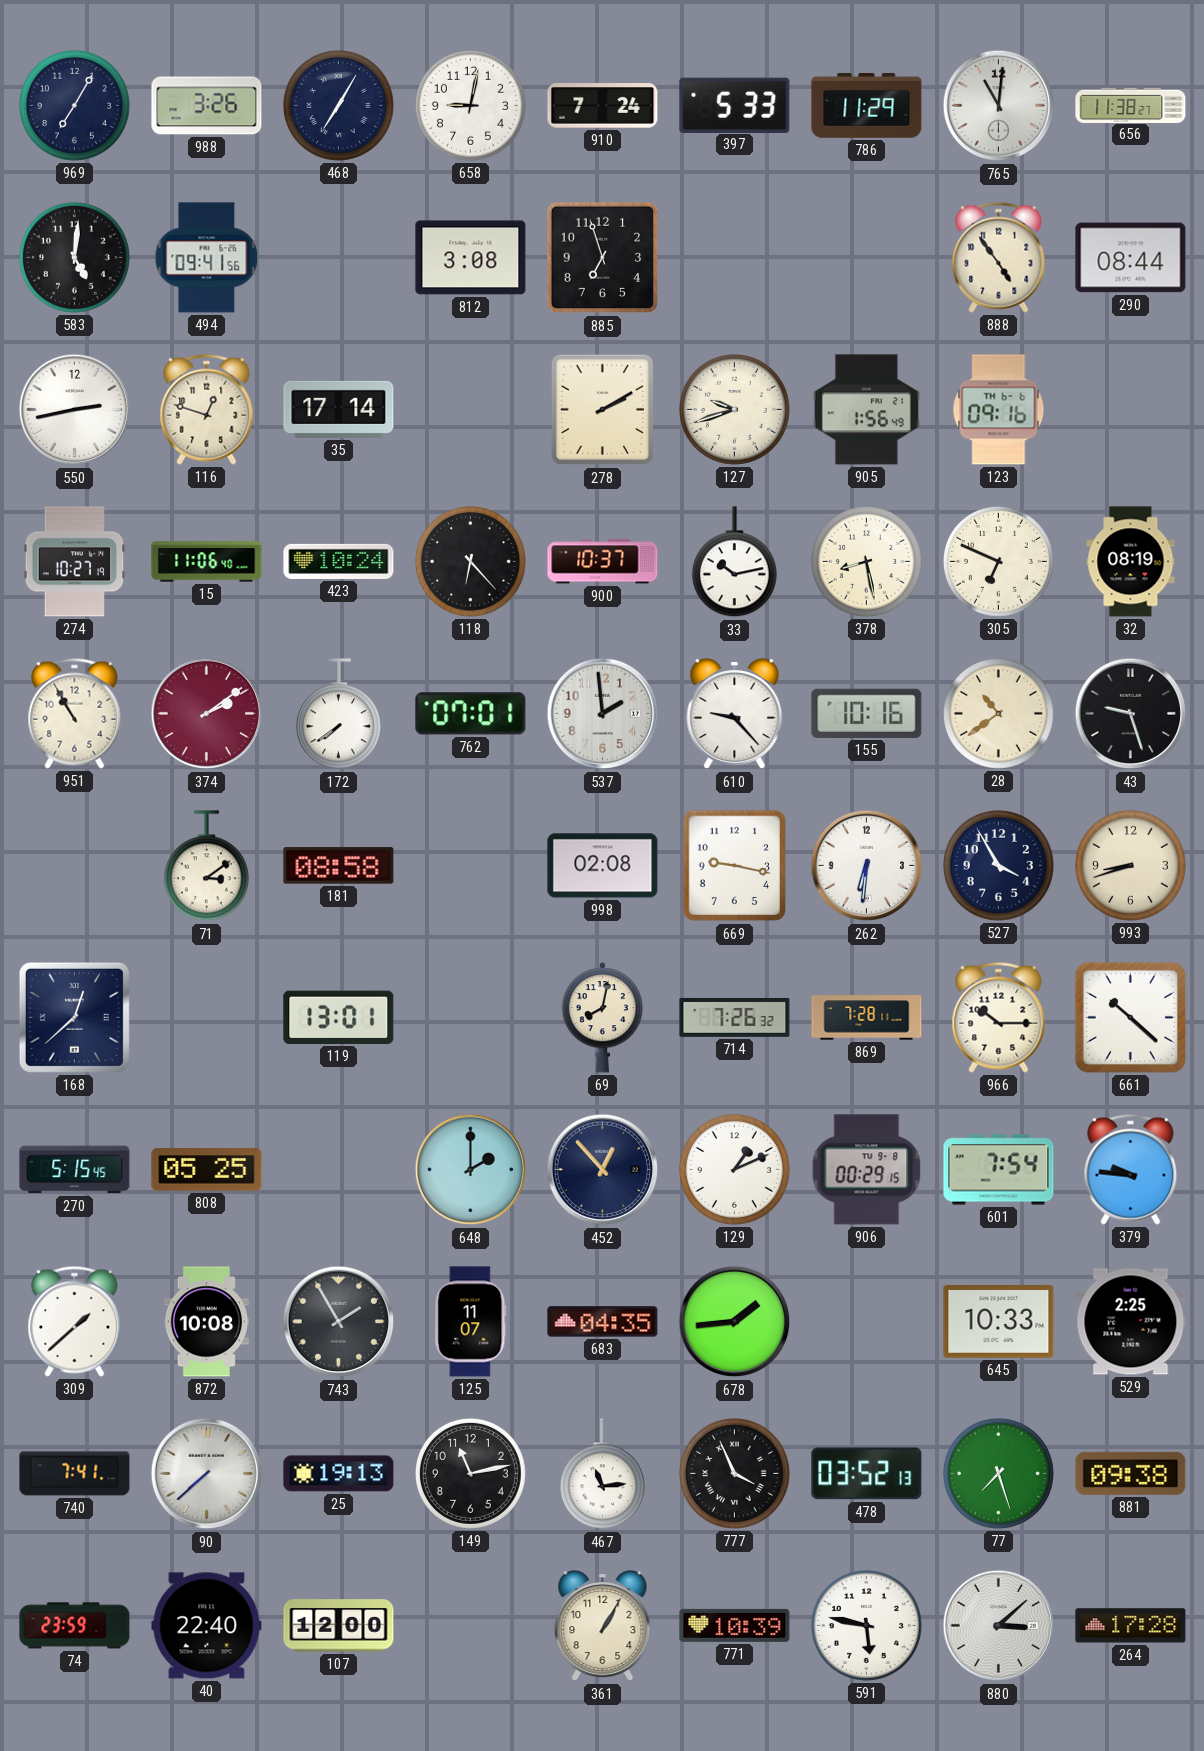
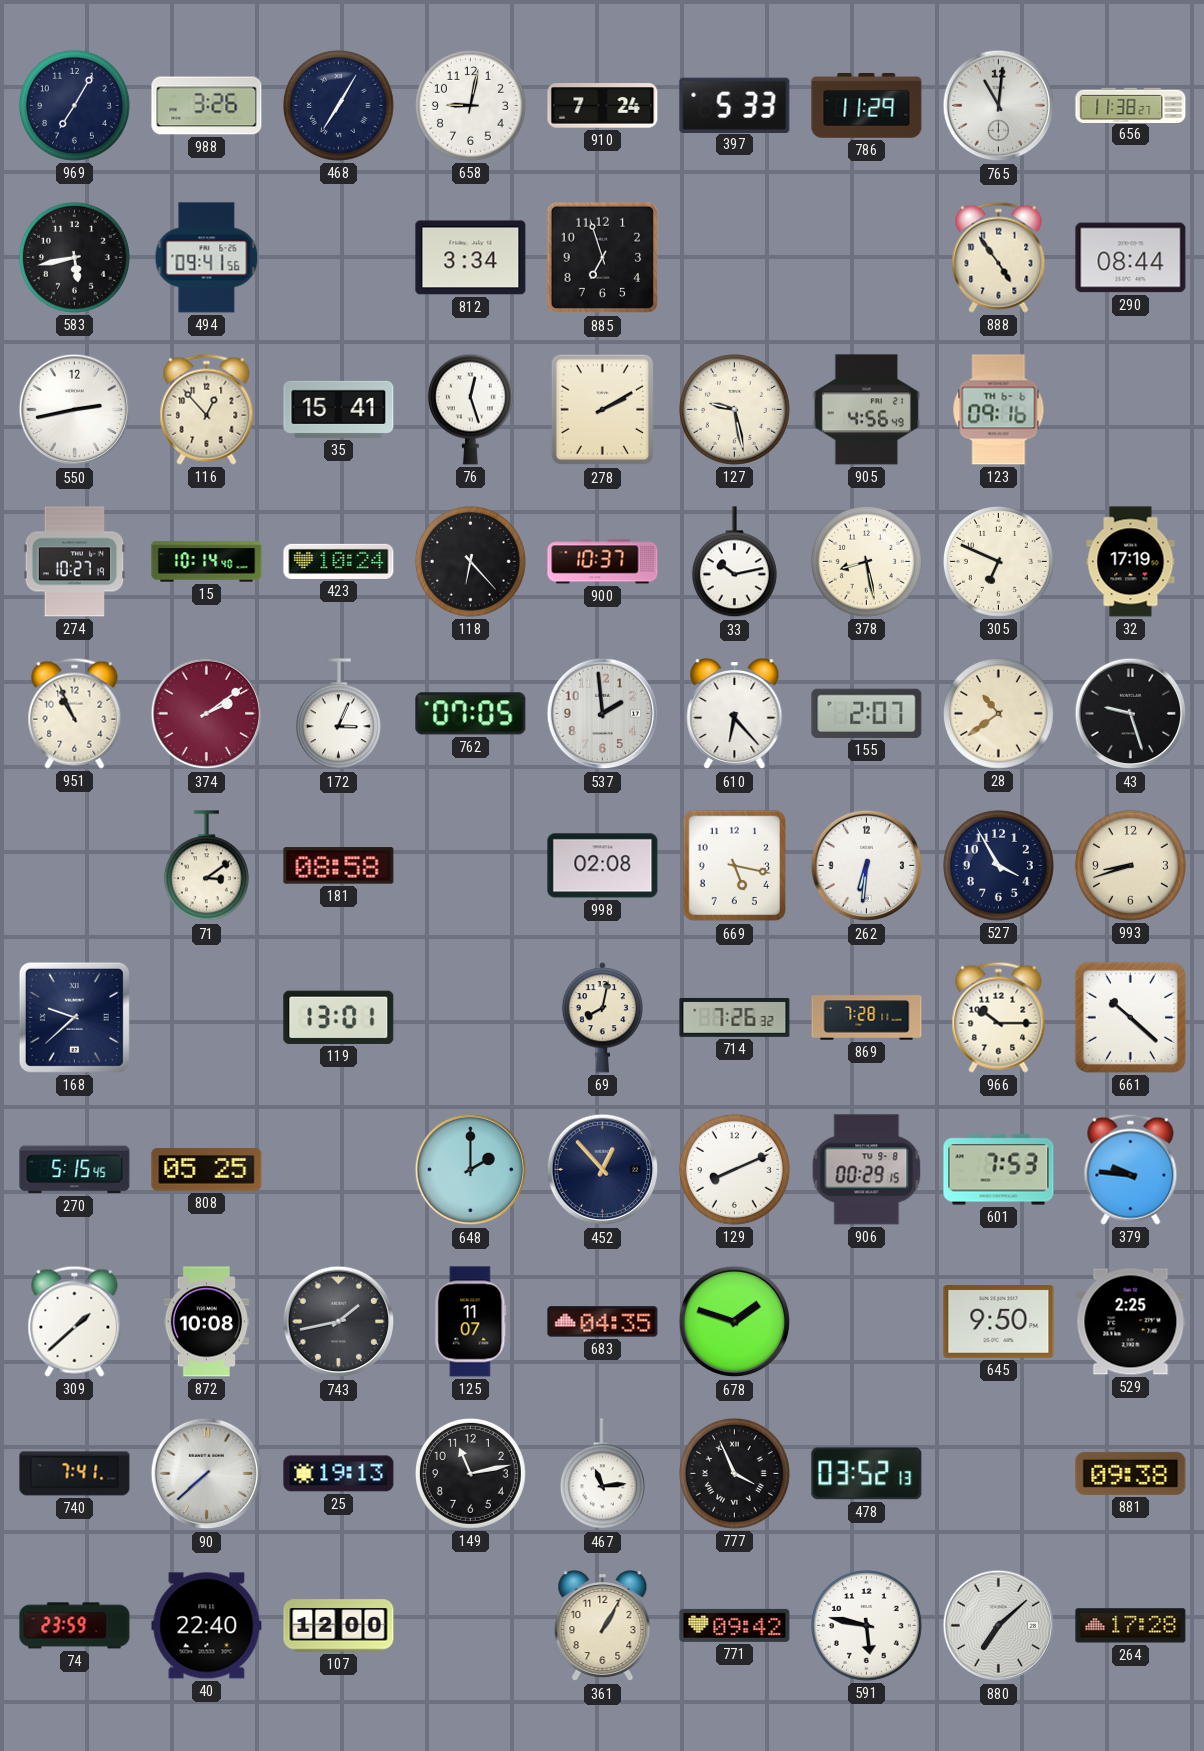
583: 5:01 -> 5:43 (74, 257)
812: 3:08 -> 3:34 (471, 258)
116: 12:48 -> 12:53 (207, 409)
35: 17:14 -> 15:41 (339, 409)
76: none -> 12:27 (470, 409)
127: 9:42 -> 9:28 (734, 409)
905: 1:56 -> 4:56 (866, 410)
15: 11:06 -> 10:14 (207, 562)
32: 08:19 -> 17:19 (1131, 562)
951: 10:55 -> 10:56 (75, 713)
172: 7:39 -> 3:04 (338, 714)
762: 07:01 -> 07:05 (471, 714)
610: 9:23 -> 6:23 (735, 714)
155: 10:16 -> 2:07 (867, 713)
669: 9:17 -> 5:17 (735, 866)
168: 12:38 -> 9:38 (74, 1017)
129: 1:11 -> 8:11 (734, 1169)
601: 7:54 -> 7:53 (999, 1170)
743: 1:55 -> 1:43 (339, 1322)
678: 1:44 -> 1:48 (735, 1322)
645: 10:33 -> 9:50 (999, 1322)
77: 7:27 -> none (998, 1473)
771: 10:39 -> 09:42 (735, 1625)
880: 3:08 -> 7:08 (999, 1626)
